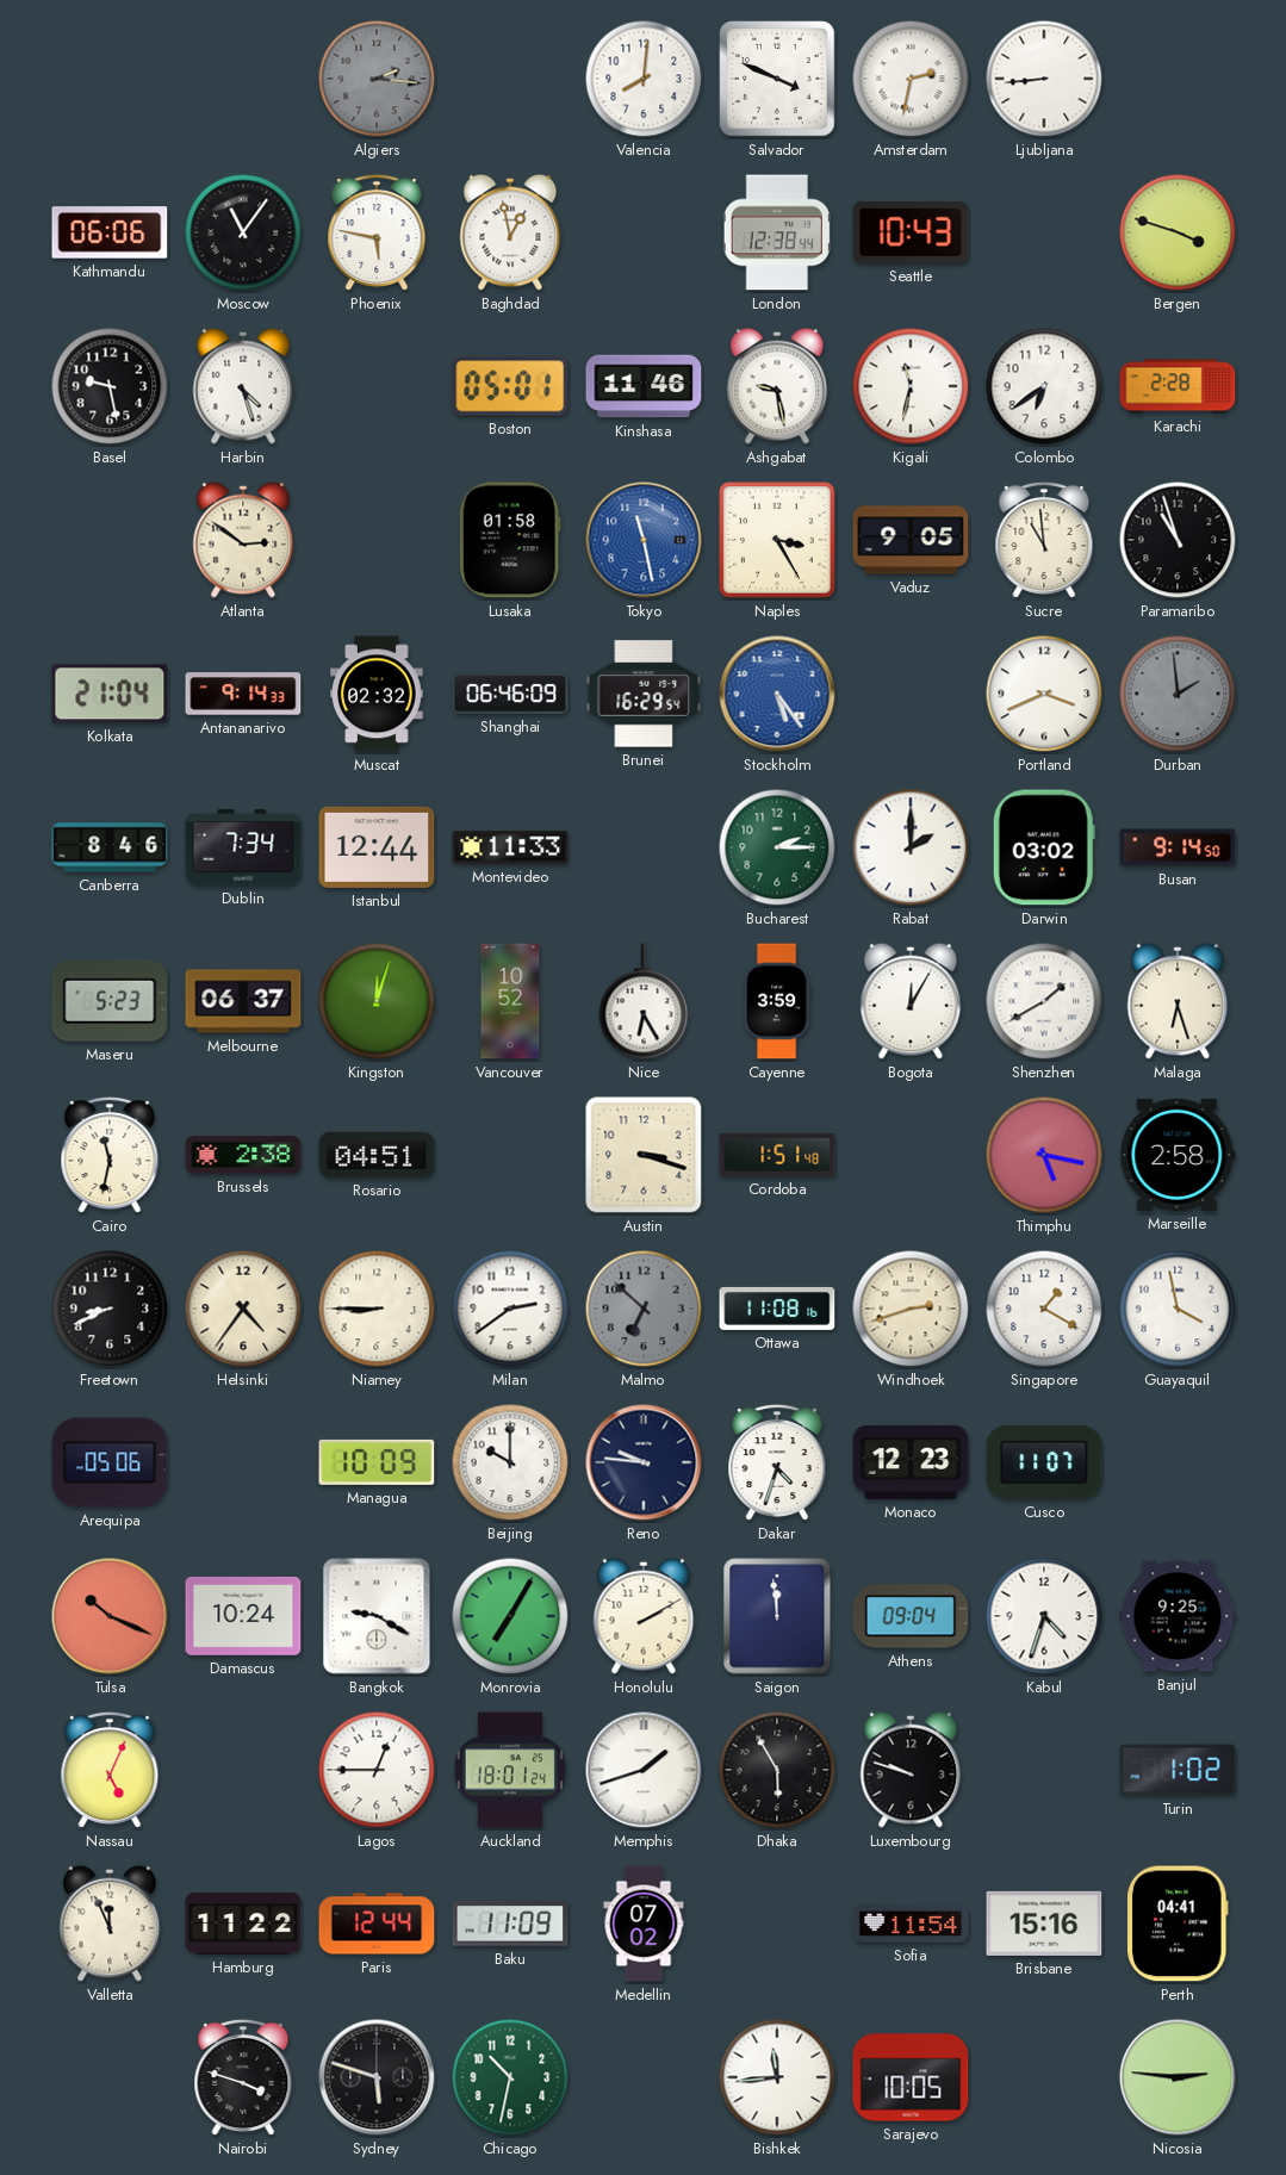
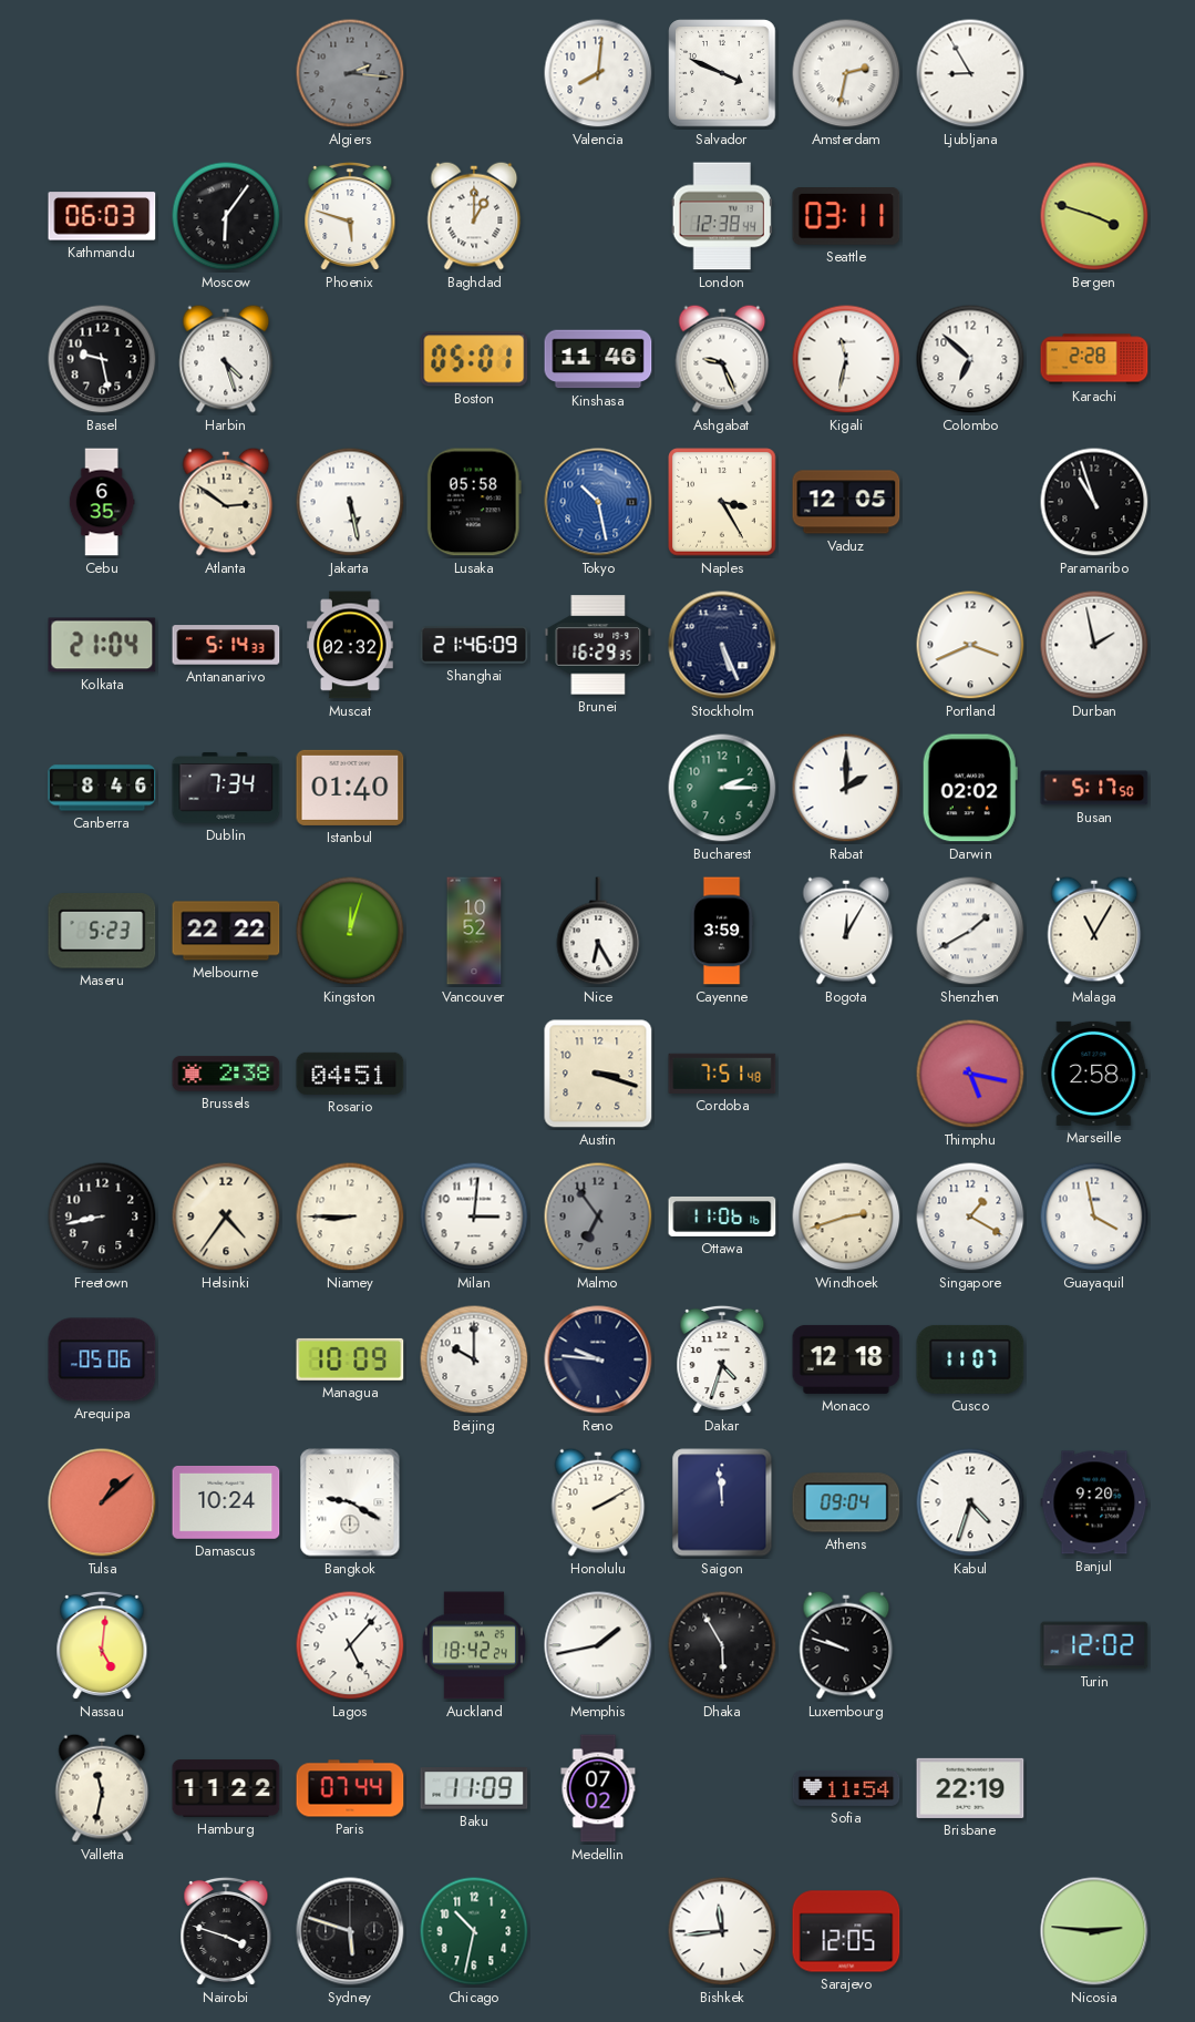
Ljubljana: 8:44 -> 8:55 (970, 73)
Kathmandu: 06:06 -> 06:03 (102, 216)
Moscow: 11:06 -> 6:06 (226, 216)
Phoenix: 5:47 -> 5:48 (350, 216)
Baghdad: 12:58 -> 1:00 (474, 216)
Seattle: 10:43 -> 03:11 (846, 216)
Ashgabat: 9:28 -> 9:26 (722, 359)
Colombo: 6:39 -> 6:52 (970, 359)
Cebu: none -> 6:35 (102, 502)
Jakarta: none -> 5:28 (350, 502)
Lusaka: 01:58 -> 05:58 (474, 502)
Tokyo: 11:28 -> 10:28 (598, 502)
Vaduz: 9:05 -> 12:05 (846, 502)
Sucre: 10:59 -> none (1044, 540)
Antananarivo: 9:14 -> 5:14 (226, 645)
Shanghai: 06:46 -> 21:46 (474, 645)
Brunei: 16:29:54 -> 16:29:35 (598, 645)
Stockholm: 5:24 -> 5:26 (722, 645)
Stockholm dial: blue -> navy (722, 645)
Durban: 1:59 -> 1:58 (1094, 645)
Durban dial: grey -> white (1094, 645)
Istanbul: 12:44 -> 01:40 (350, 788)
Montevideo: 11:33 -> none (510, 847)
Darwin: 03:02 -> 02:02 (970, 788)
Busan: 9:14 -> 5:17 (1094, 788)
Melbourne: 06:37 -> 22:22 (226, 931)
Malaga: 6:27 -> 11:05 (1094, 931)
Cairo: 11:32 -> none (110, 1155)
Cordoba: 1:51 -> 7:51 (722, 1074)
Freetown: 8:41 -> 8:43 (102, 1217)
Milan: 2:39 -> 3:01 (474, 1217)
Malmo: 6:52 -> 6:54 (598, 1217)
Ottawa: 11:08 -> 11:06 (722, 1217)
Monaco: 12:23 -> 12:18 (846, 1359)
Tulsa: 10:19 -> 1:08 (102, 1502)
Monrovia: 7:05 -> none (510, 1616)
Banjul: 9:25 -> 9:20 (1094, 1502)
Nassau: 5:04 -> 5:01 (102, 1645)
Lagos: 12:45 -> 5:07 (350, 1645)
Auckland: 18:01 -> 18:42 (474, 1645)
Memphis: 1:42 -> 1:43 (598, 1645)
Turin: 1:02 -> 12:02 (1094, 1645)
Valletta: 11:56 -> 11:32 (102, 1788)
Paris: 12:44 -> 07:44 (350, 1788)
Brisbane: 15:16 -> 22:19 (970, 1788)
Perth: 04:41 -> none (1178, 1924)
Sarajevo: 10:05 -> 12:05 (846, 1931)
